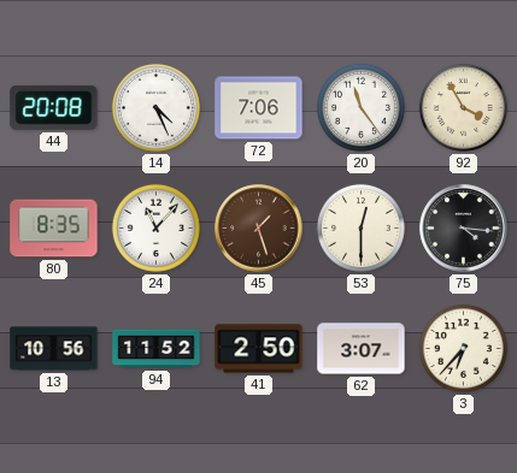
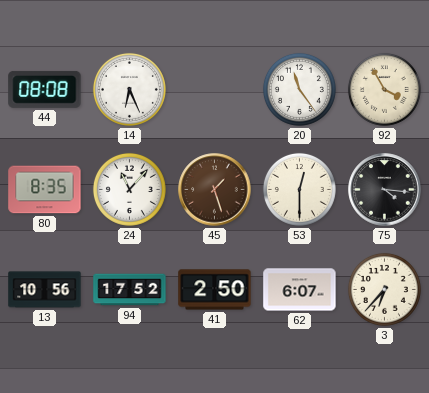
44: 20:08 -> 08:08 (45, 89)
14: 4:26 -> 6:26 (129, 89)
72: 7:06 -> none (259, 108)
94: 11:52 -> 17:52 (130, 290)
62: 3:07 -> 6:07 (300, 290)
